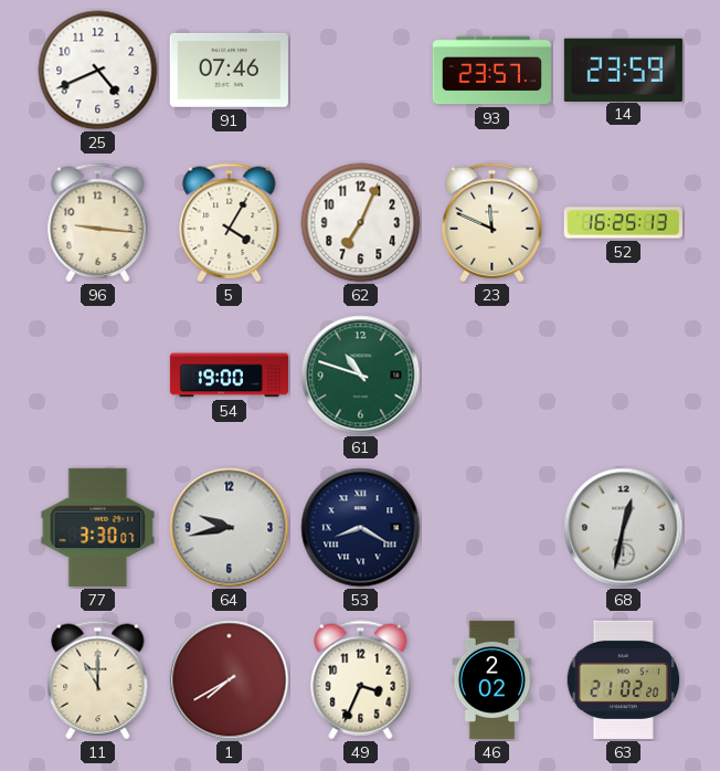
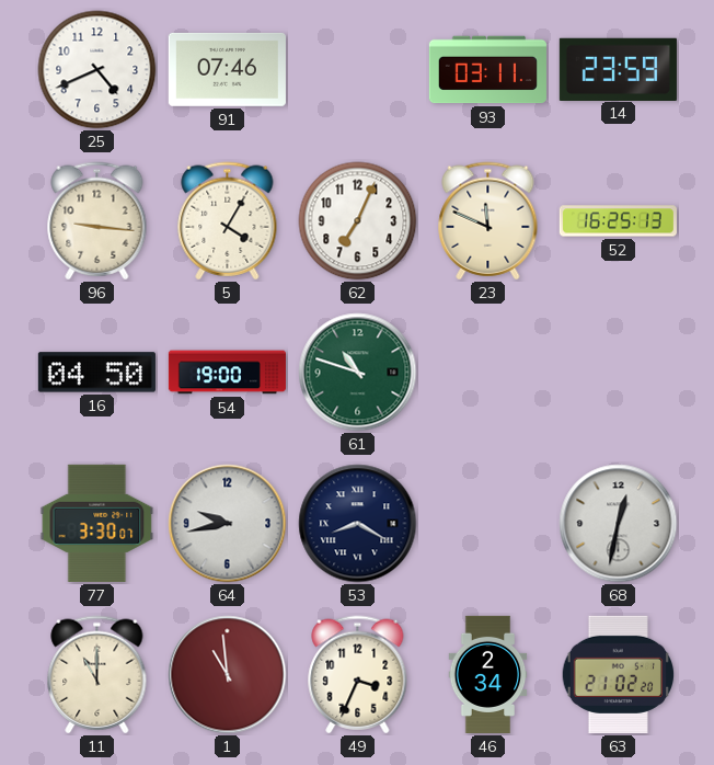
93: 23:57 -> 03:11 (487, 70)
16: none -> 04:50 (96, 373)
1: 7:40 -> 10:59 (228, 675)
46: 2:02 -> 2:34 (488, 674)
